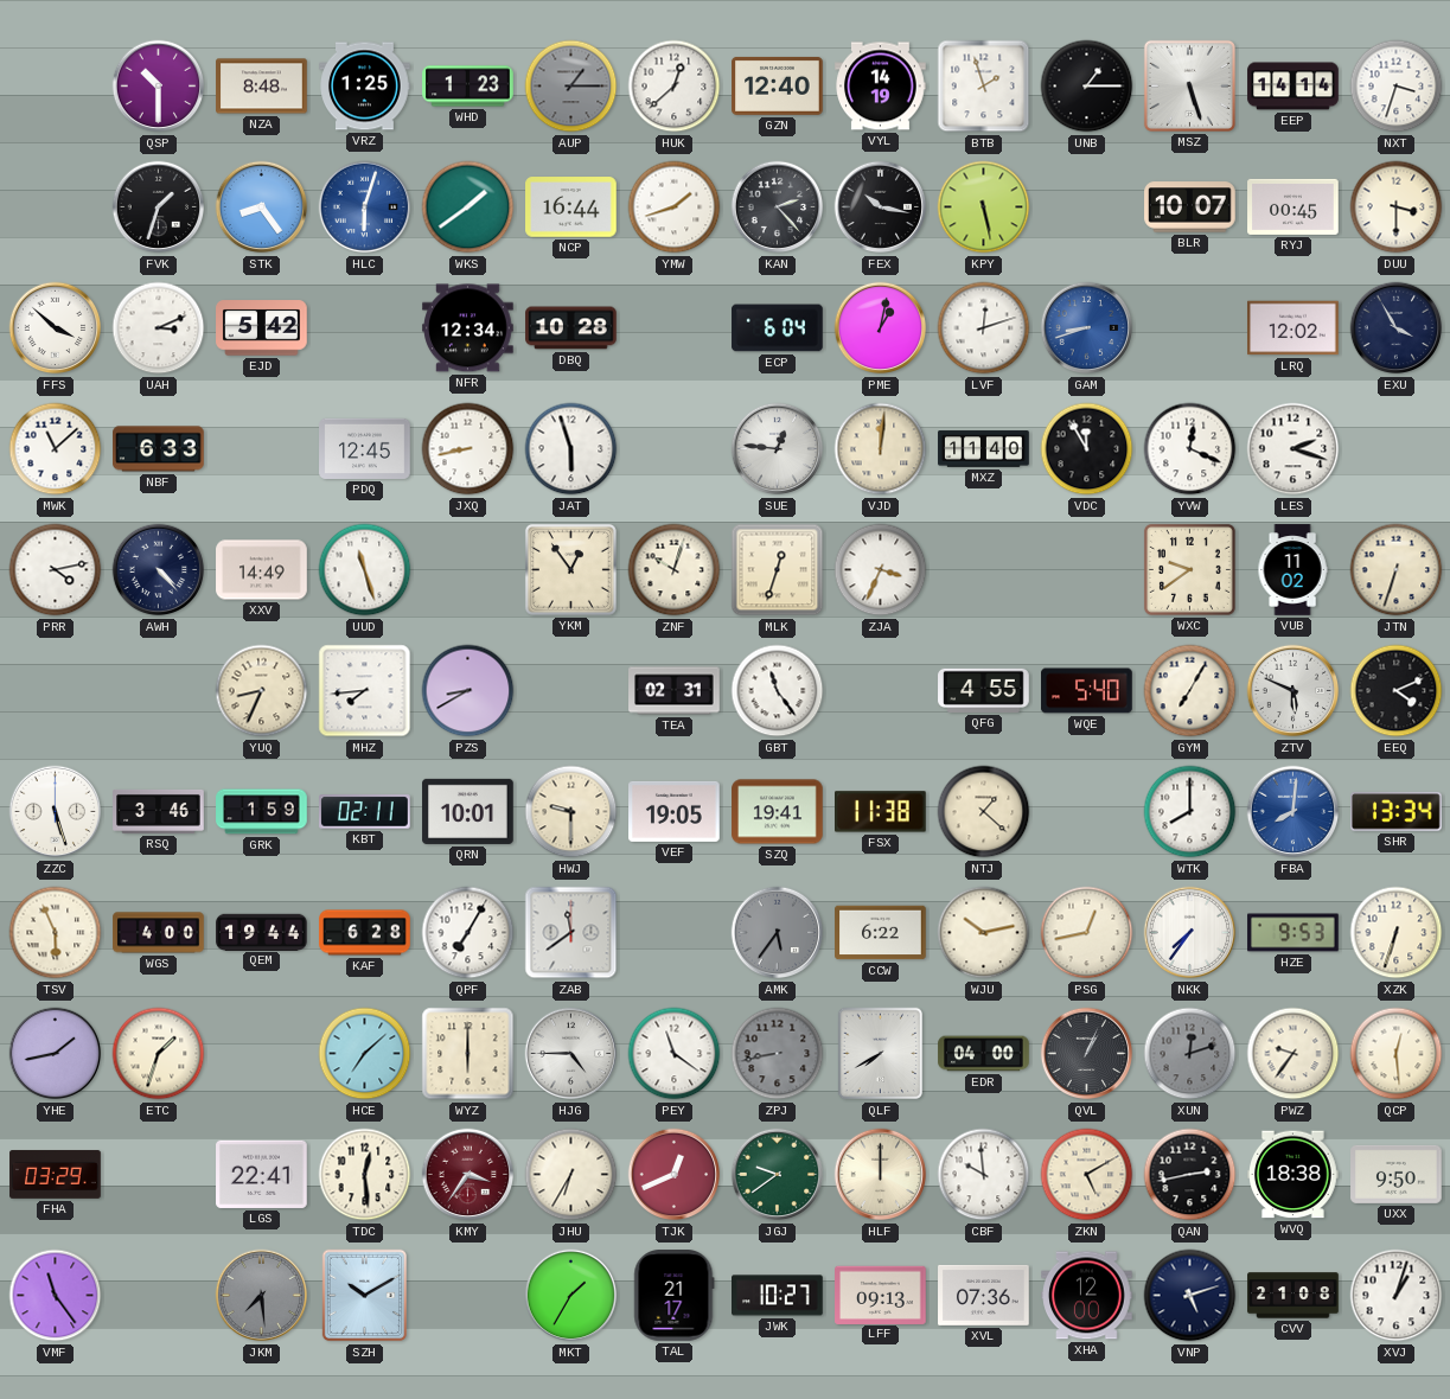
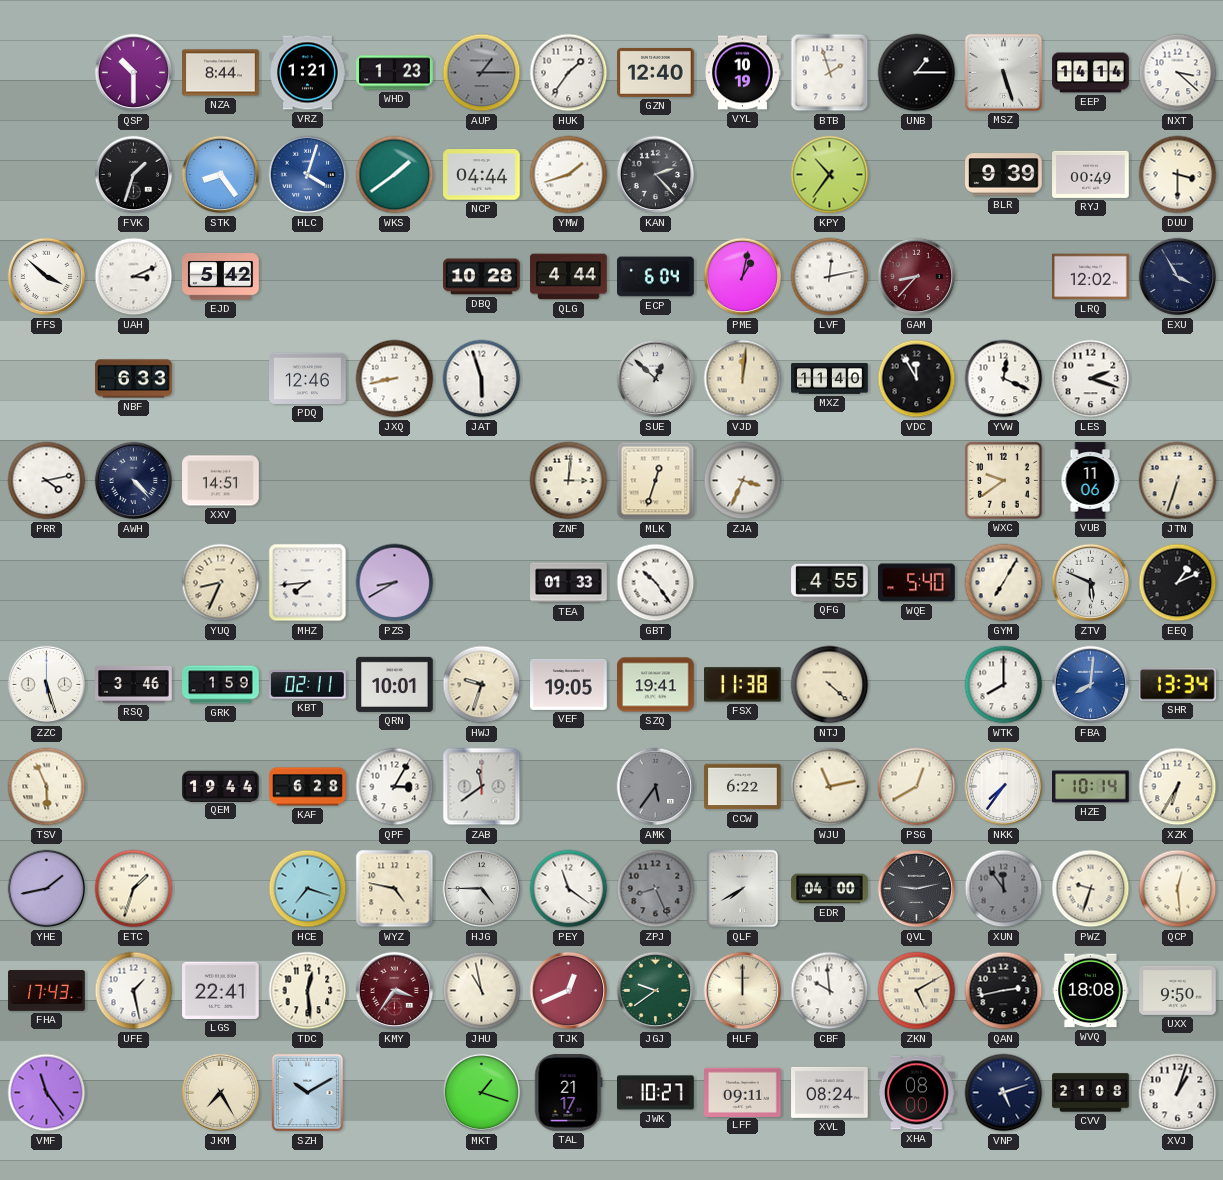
NZA: 8:48 -> 8:44 (221, 73)
VRZ: 1:25 -> 1:21 (308, 73)
HUK: 12:38 -> 1:36 (569, 73)
VYL: 14:19 -> 10:19 (743, 73)
NXT: 3:33 -> 3:22 (1178, 73)
HLC: 6:03 -> 4:03 (308, 175)
NCP: 16:44 -> 04:44 (482, 175)
FEX: 10:17 -> none (881, 207)
KPY: 5:28 -> 10:36 (830, 175)
BLR: 10:07 -> 9:39 (1004, 175)
RYJ: 00:45 -> 00:49 (1091, 174)
NFR: 12:34 -> none (468, 328)
QLG: none -> 4:44 (569, 277)
LVF: 12:12 -> 12:13 (830, 277)
GAM: 8:42 -> 8:37 (917, 277)
GAM dial: blue -> burgundy (917, 277)
MWK: 11:08 -> none (56, 449)
PDQ: 12:45 -> 12:46 (308, 378)
SUE: 12:46 -> 12:52 (656, 379)
XXV: 14:49 -> 14:51 (221, 481)
UUD: 11:27 -> none (365, 570)
YKM: 12:54 -> none (570, 569)
ZNF: 10:03 -> 3:01 (569, 481)
VUB: 11:02 -> 11:06 (1090, 481)
TEA: 02:31 -> 01:33 (569, 583)
GBT: 11:24 -> 10:24 (656, 583)
EEQ: 4:11 -> 1:11 (1178, 583)
HWJ: 9:30 -> 9:33 (482, 685)
NTJ: 1:22 -> 4:22 (830, 685)
WGS: 4:00 -> none (159, 933)
QPF: 7:05 -> 3:05 (395, 787)
WJU: 10:13 -> 11:13 (830, 787)
PSG: 12:43 -> 12:40 (917, 787)
HZE: 9:53 -> 10:14 (1091, 787)
XZK: 6:33 -> 6:35 (1178, 787)
HCE: 7:08 -> 7:18 (308, 889)
WYZ: 6:00 -> 4:47 (395, 889)
ZPJ: 8:43 -> 8:26 (656, 889)
QVL: 1:04 -> 9:13 (917, 889)
XUN: 12:12 -> 11:54 (1004, 889)
PWZ: 9:36 -> 9:33 (1091, 889)
FHA: 03:29 -> 17:43 (47, 991)
UFE: none -> 1:28 (134, 991)
JHU: 6:35 -> 10:58 (482, 991)
WVQ: 18:38 -> 18:08 (1091, 991)
JKM: 7:29 -> 7:25 (221, 1093)
JKM dial: grey -> cream (221, 1093)
MKT: 1:35 -> 1:18 (482, 1093)
LFF: 09:13 -> 09:11 (743, 1092)
XVL: 07:36 -> 08:24 (830, 1092)
XHA: 12:00 -> 08:00 (917, 1093)
